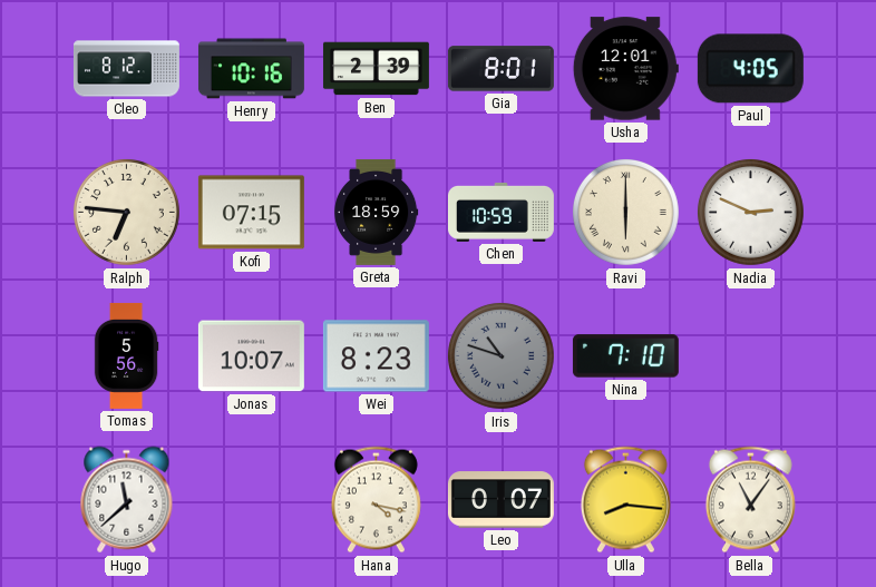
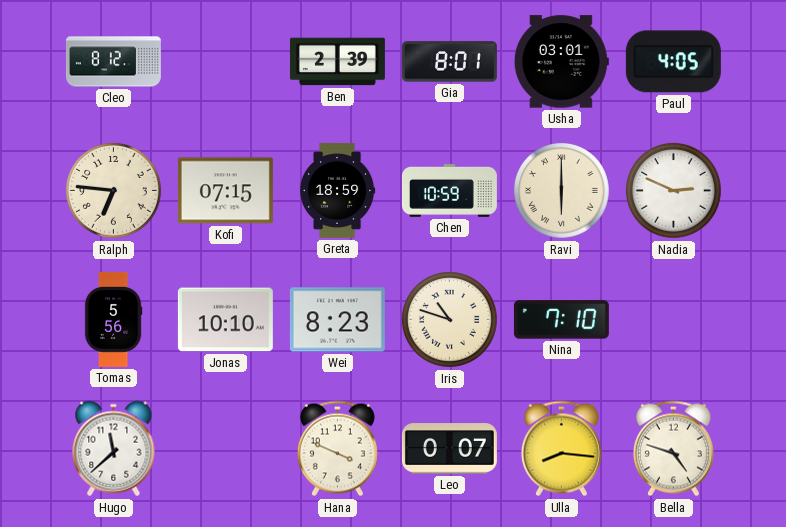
Henry: 10:16 -> none (251, 69)
Usha: 12:01 -> 03:01 (561, 62)
Jonas: 10:07 -> 10:10 (225, 320)
Iris dial: grey -> cream (450, 320)
Hana: 4:17 -> 3:49 (337, 449)
Bella: 11:06 -> 4:48 (673, 449)
